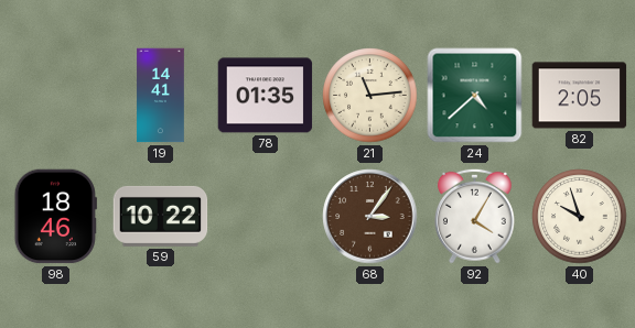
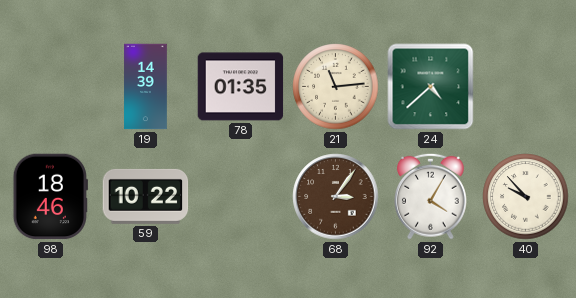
19: 14:41 -> 14:39 (146, 87)
82: 2:05 -> none (580, 96)
40: 9:57 -> 9:53 (526, 197)
